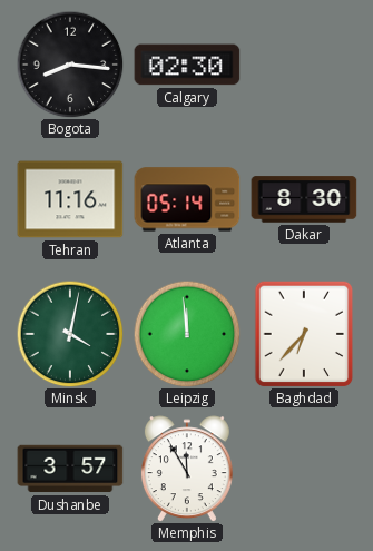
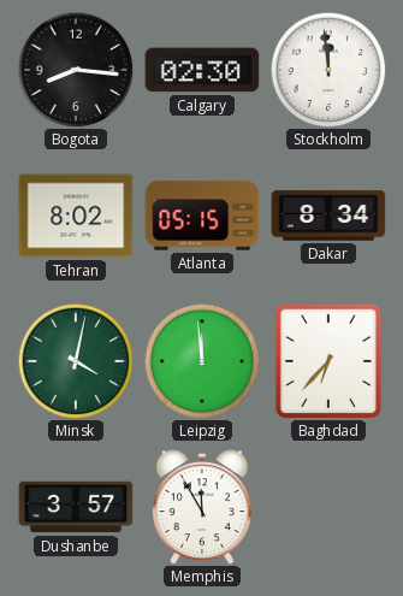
Stockholm: none -> 11:59 (328, 70)
Tehran: 11:16 -> 8:02 (76, 216)
Atlanta: 05:14 -> 05:15 (202, 216)
Dakar: 8:30 -> 8:34 (328, 216)
